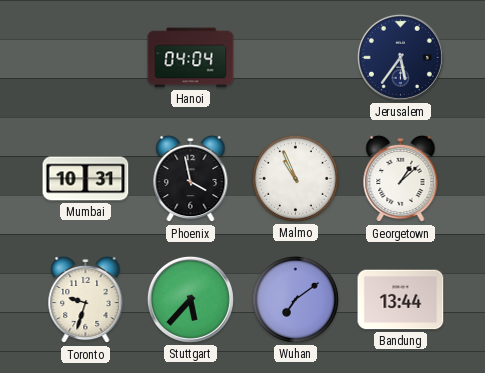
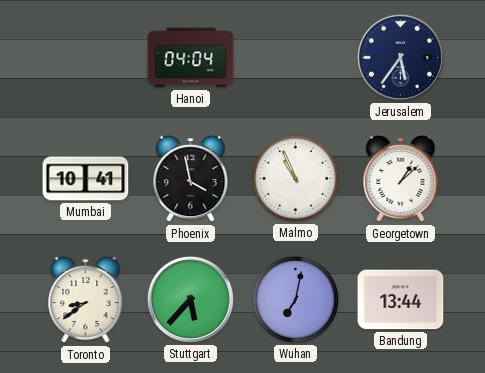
Mumbai: 10:31 -> 10:41 (86, 179)
Toronto: 9:33 -> 8:39 (86, 300)
Wuhan: 7:09 -> 7:02 (295, 299)
